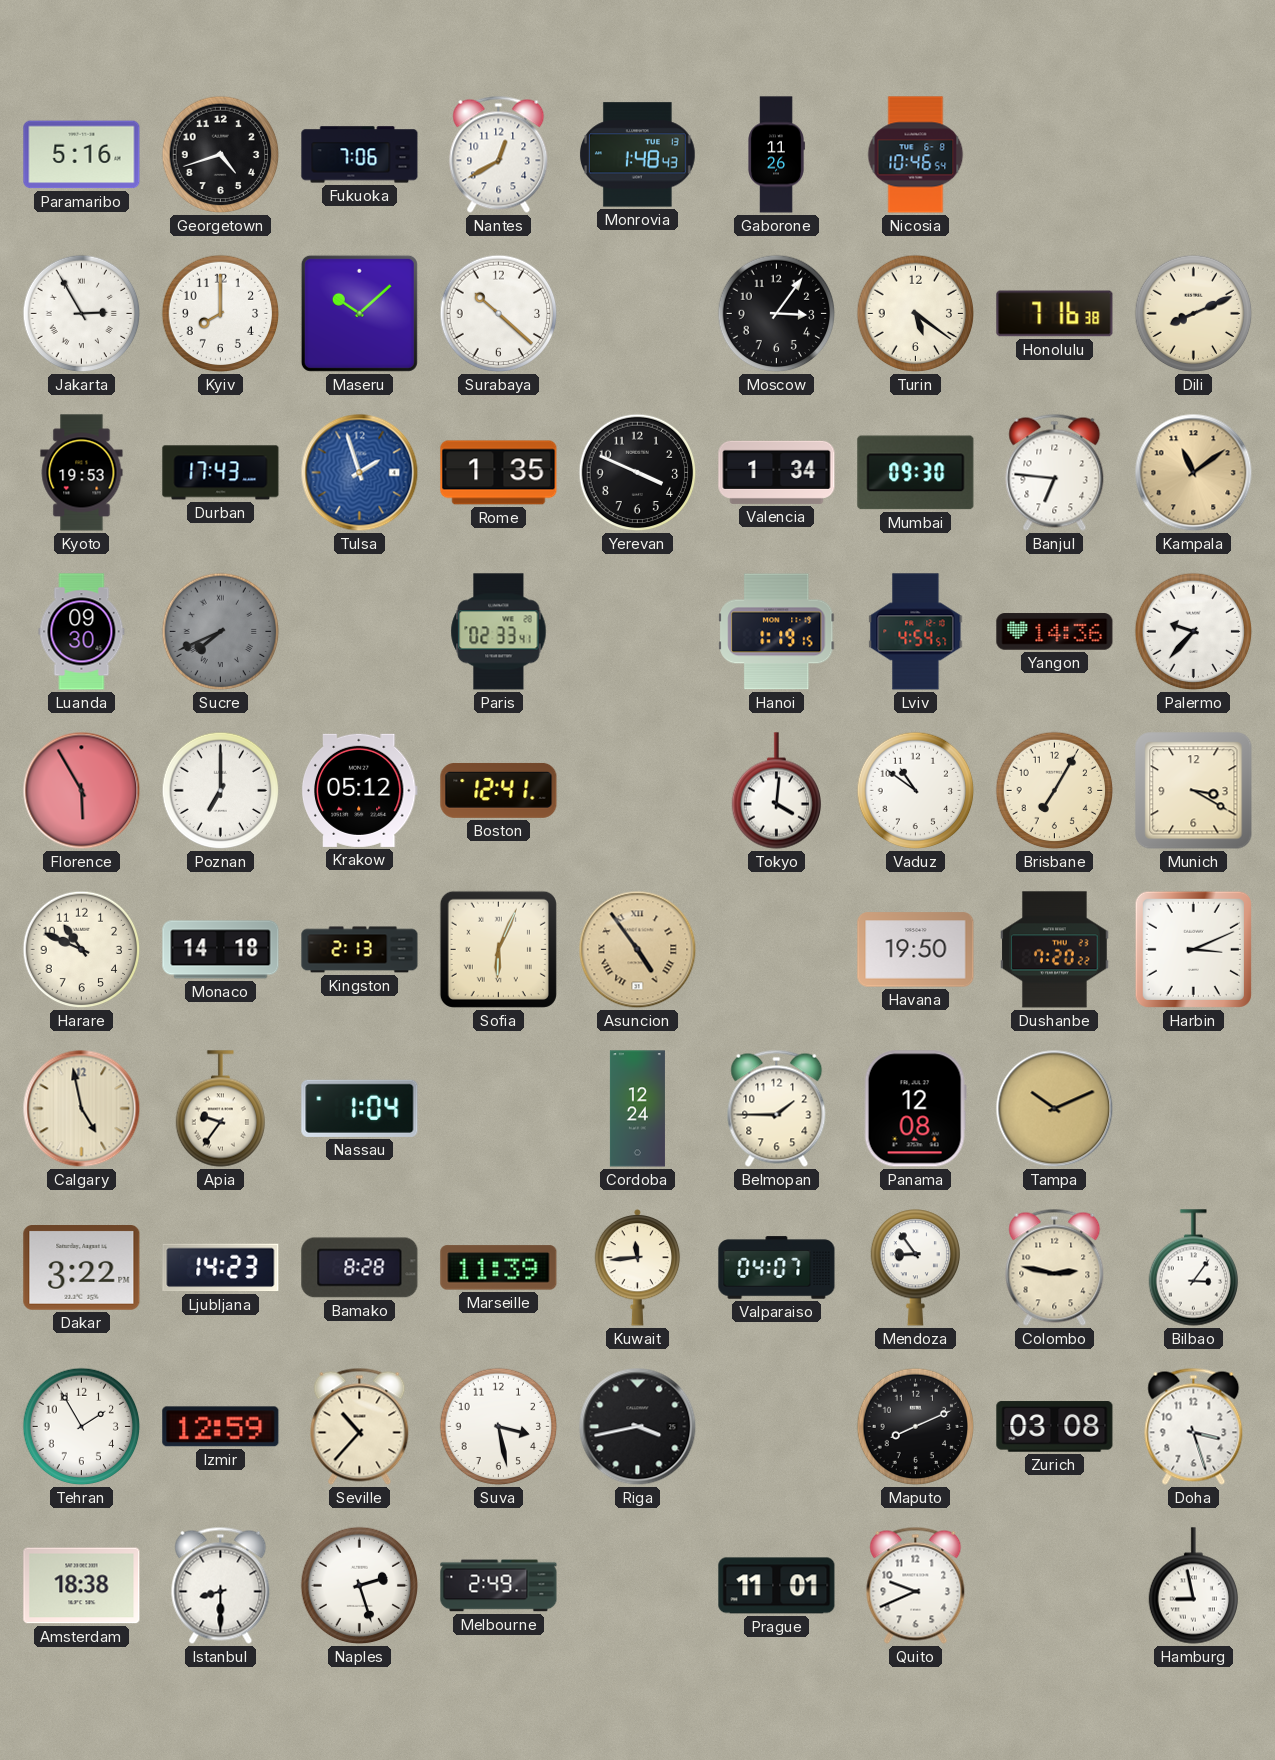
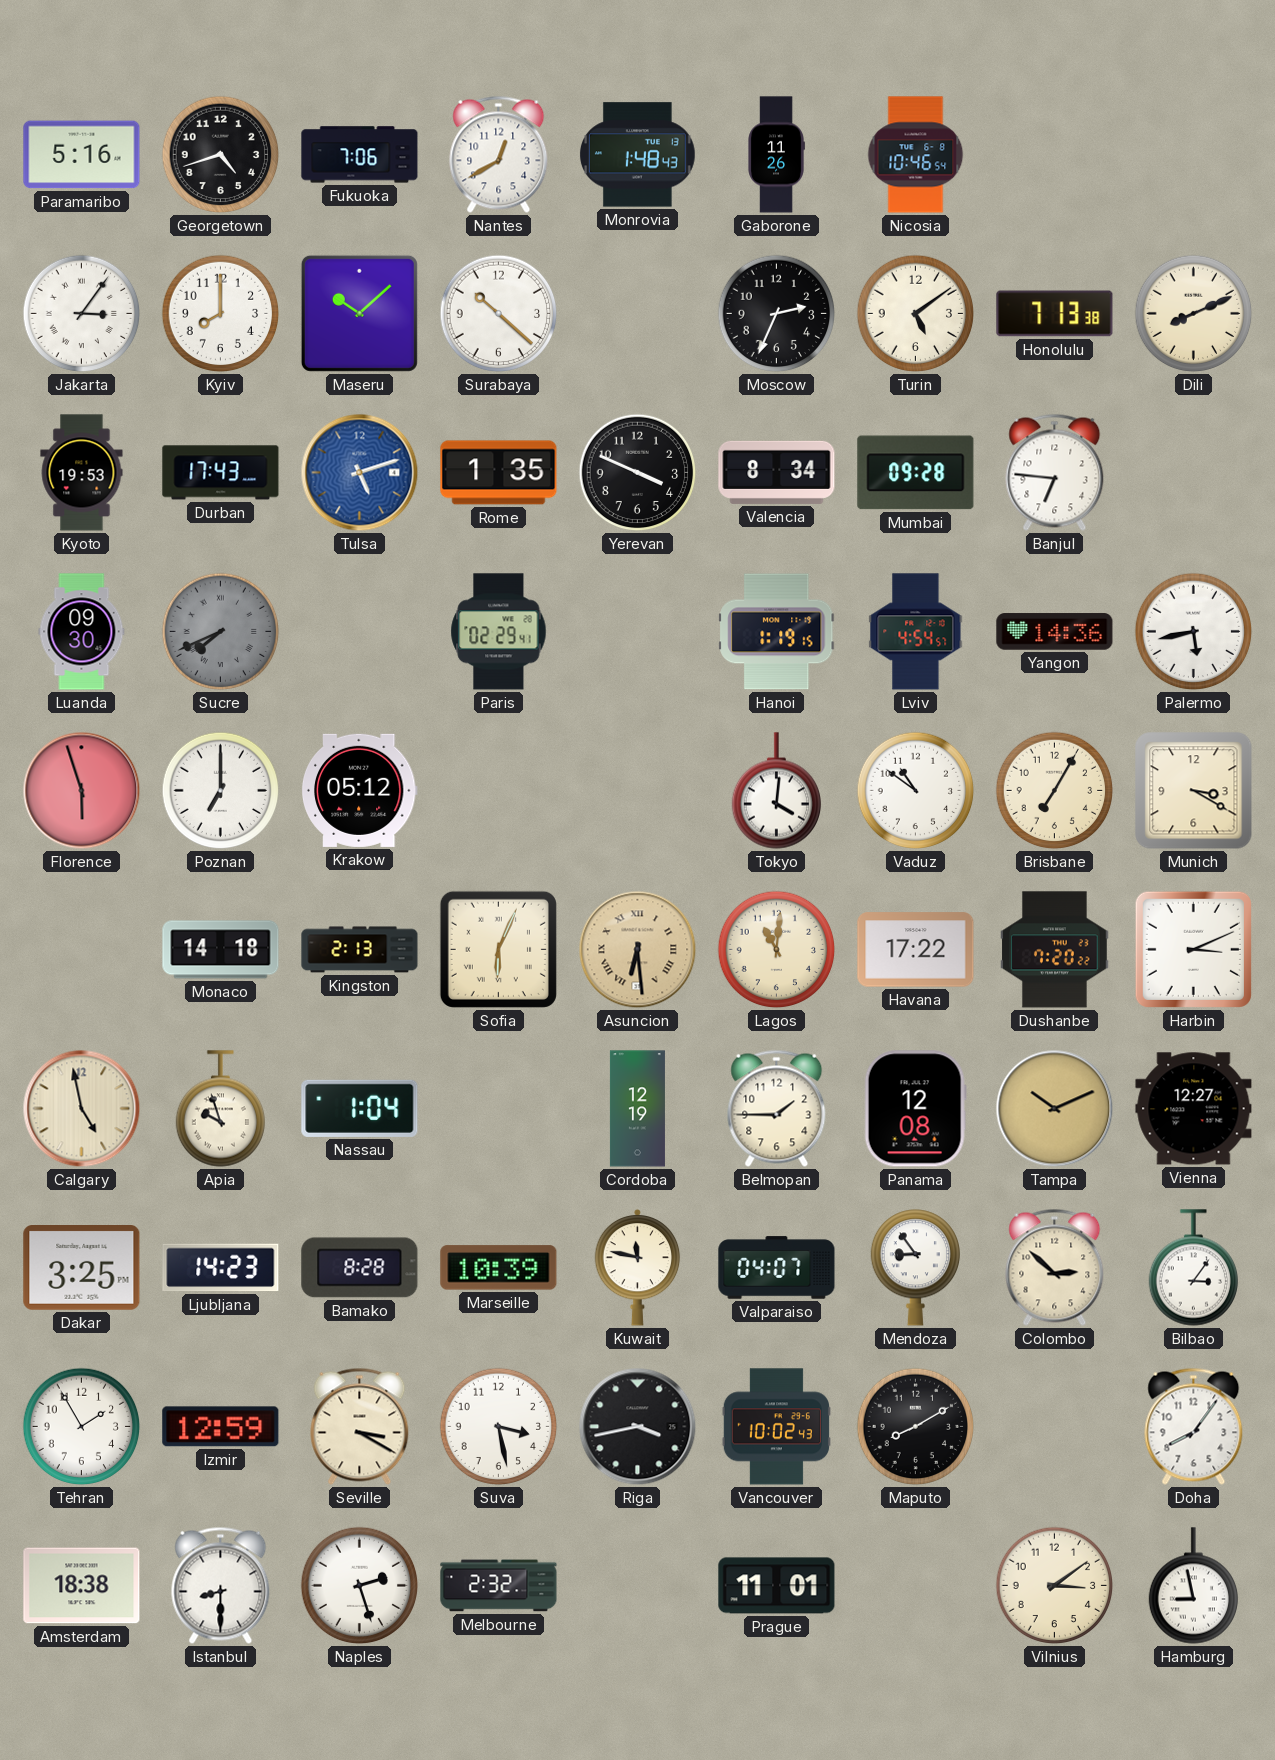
Jakarta: 2:55 -> 3:06 (82, 314)
Moscow: 3:06 -> 2:34 (777, 314)
Turin: 5:21 -> 5:09 (916, 314)
Honolulu: 7:16 -> 7:13 (1055, 314)
Tulsa: 1:57 -> 5:12 (360, 473)
Valencia: 1:34 -> 8:34 (777, 472)
Mumbai: 09:30 -> 09:28 (916, 473)
Kampala: 11:09 -> none (1194, 473)
Paris: 02:33 -> 02:29 (499, 632)
Palermo: 9:37 -> 5:43 (1194, 632)
Florence: 5:55 -> 5:57 (82, 791)
Boston: 12:41 -> none (499, 790)
Harare: 10:49 -> none (82, 950)
Asuncion: 4:54 -> 6:29 (638, 950)
Lagos: none -> 11:01 (777, 950)
Havana: 19:50 -> 17:22 (916, 950)
Apia: 9:36 -> 9:57 (220, 1109)
Cordoba: 12:24 -> 12:19 (637, 1109)
Vienna: none -> 12:27 (1194, 1109)
Dakar: 3:22 -> 3:25 (82, 1268)
Marseille: 11:39 -> 10:39 (499, 1268)
Kuwait: 11:44 -> 11:47 (638, 1267)
Colombo: 2:47 -> 2:52 (1055, 1267)
Seville: 10:37 -> 3:20 (360, 1426)
Vancouver: none -> 10:02 (776, 1427)
Maputo: 8:11 -> 8:10 (916, 1427)
Zurich: 03:08 -> none (1055, 1427)
Doha: 3:27 -> 8:06 (1194, 1426)
Melbourne: 2:49 -> 2:32 (499, 1586)
Quito: 9:41 -> none (916, 1585)
Vilnius: none -> 3:09 (1055, 1586)
